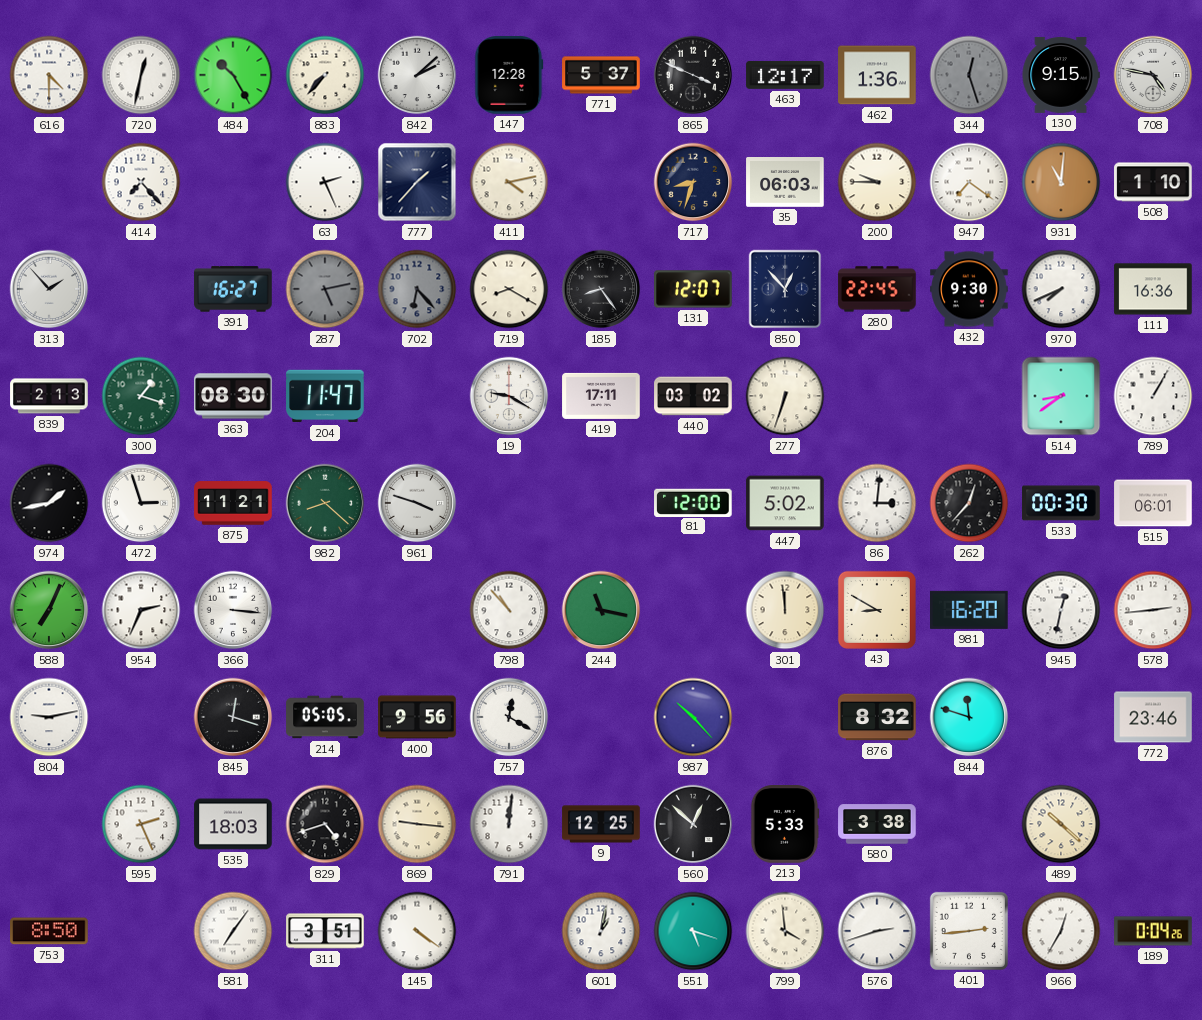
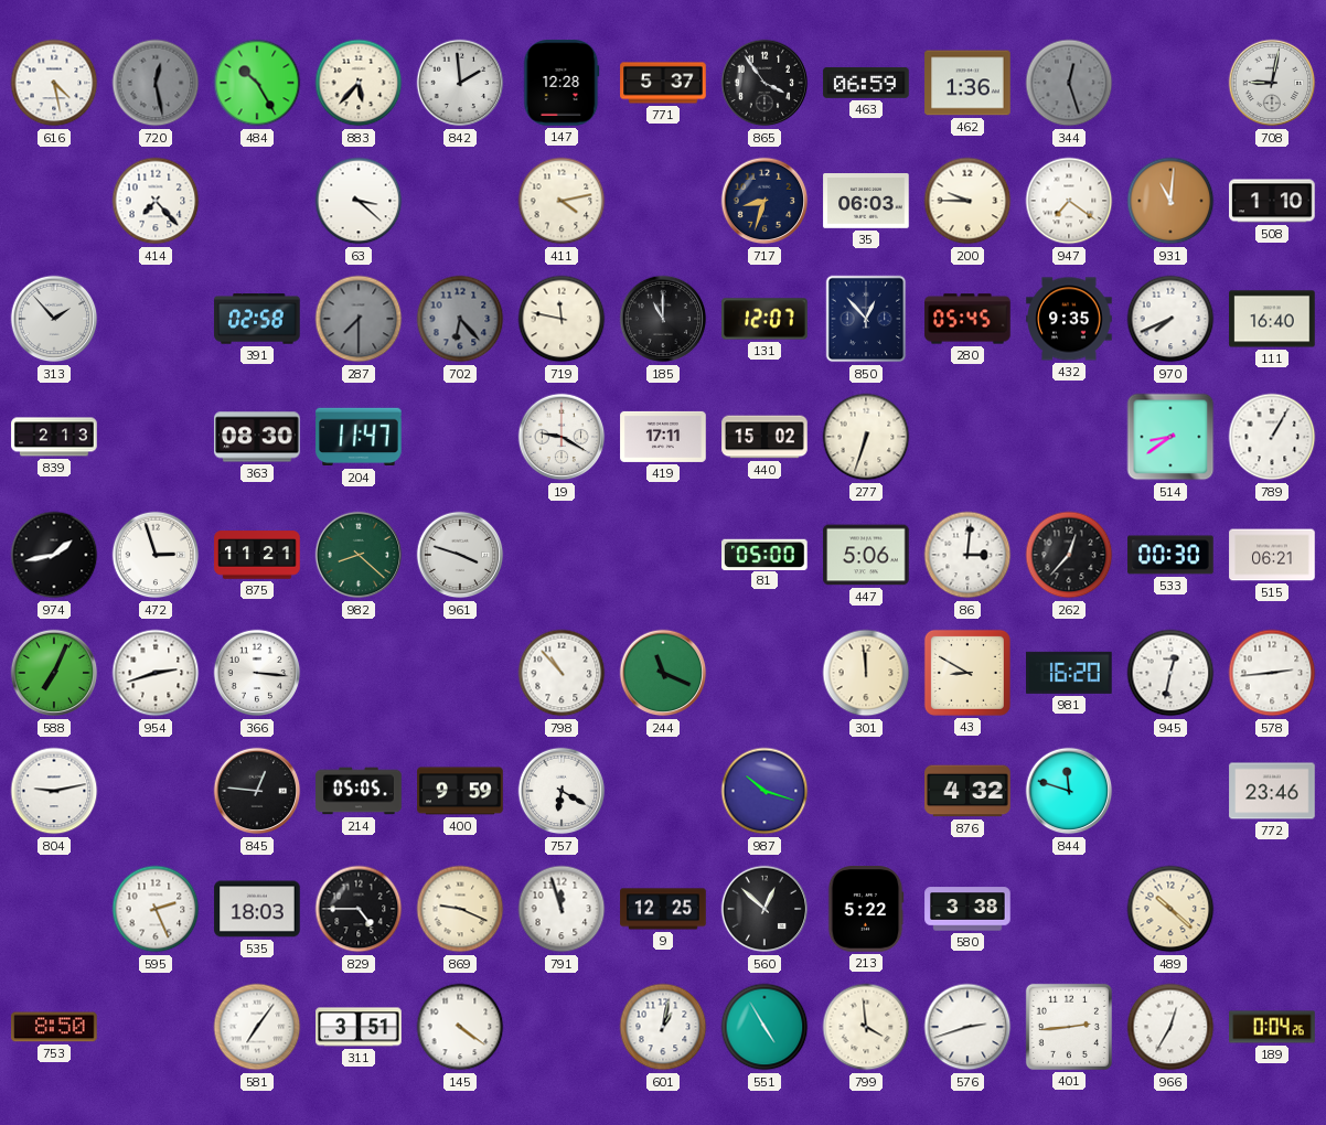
616: 4:30 -> 4:28 (54, 83)
720: 12:32 -> 12:28 (156, 83)
720 dial: white -> grey (156, 83)
883: 7:37 -> 5:37 (359, 83)
842: 2:08 -> 1:59 (460, 83)
865: 3:49 -> 3:54 (764, 83)
463: 12:17 -> 06:59 (866, 83)
130: 9:15 -> none (1061, 75)
708: 4:47 -> 9:02 (1272, 83)
63: 2:26 -> 3:22 (359, 201)
777: 1:37 -> none (417, 182)
391: 16:27 -> 02:58 (257, 319)
287: 5:13 -> 7:30 (359, 319)
719: 8:20 -> 11:47 (562, 319)
185: 8:24 -> 11:00 (663, 319)
280: 22:45 -> 05:45 (967, 319)
432: 9:30 -> 9:35 (1069, 319)
111: 16:36 -> 16:40 (1272, 319)
300: 1:18 -> none (141, 396)
440: 03:02 -> 15:02 (764, 437)
81: 12:00 -> 05:00 (764, 554)
447: 5:02 -> 5:06 (866, 555)
515: 06:01 -> 06:21 (1272, 555)
954: 2:34 -> 2:42 (156, 673)
244: 11:17 -> 11:19 (663, 673)
845: 12:18 -> 12:46 (257, 791)
400: 9:56 -> 9:59 (460, 791)
757: 12:20 -> 6:20 (562, 791)
987: 10:23 -> 10:18 (764, 791)
876: 8:32 -> 4:32 (967, 791)
829: 4:42 -> 4:45 (359, 909)
869: 9:16 -> 9:19 (460, 909)
791: 12:01 -> 11:57 (562, 909)
213: 5:33 -> 5:22 (866, 909)
551: 5:18 -> 4:55 (764, 1027)
